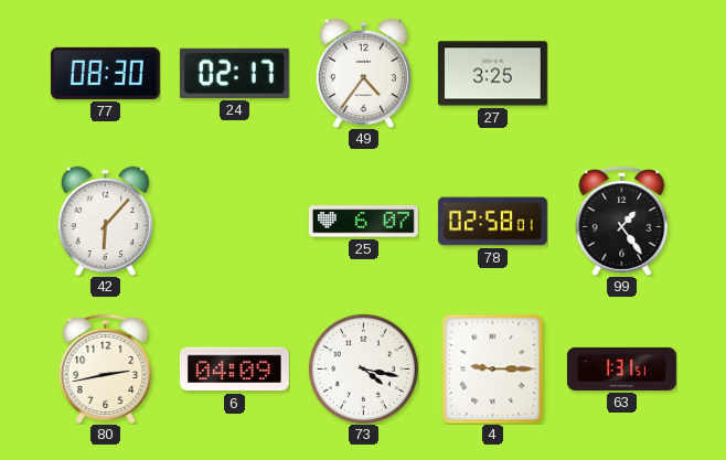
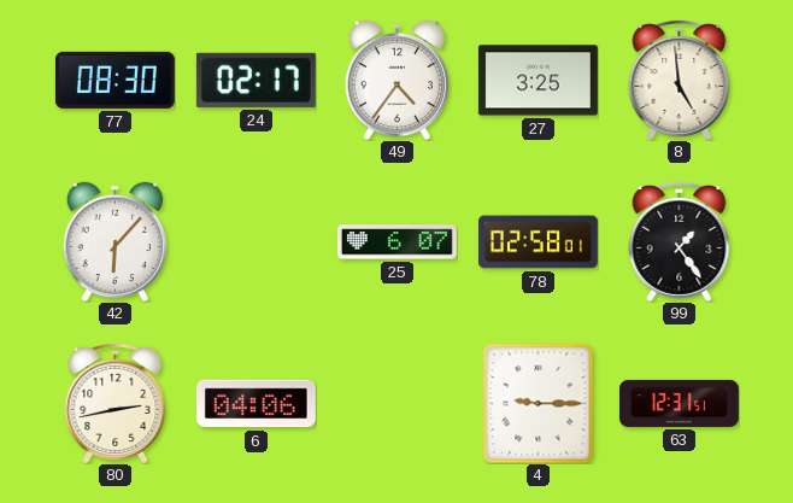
8: none -> 4:59 (680, 80)
6: 04:09 -> 04:06 (255, 404)
73: 4:17 -> none (363, 368)
63: 1:31 -> 12:31 (680, 403)
